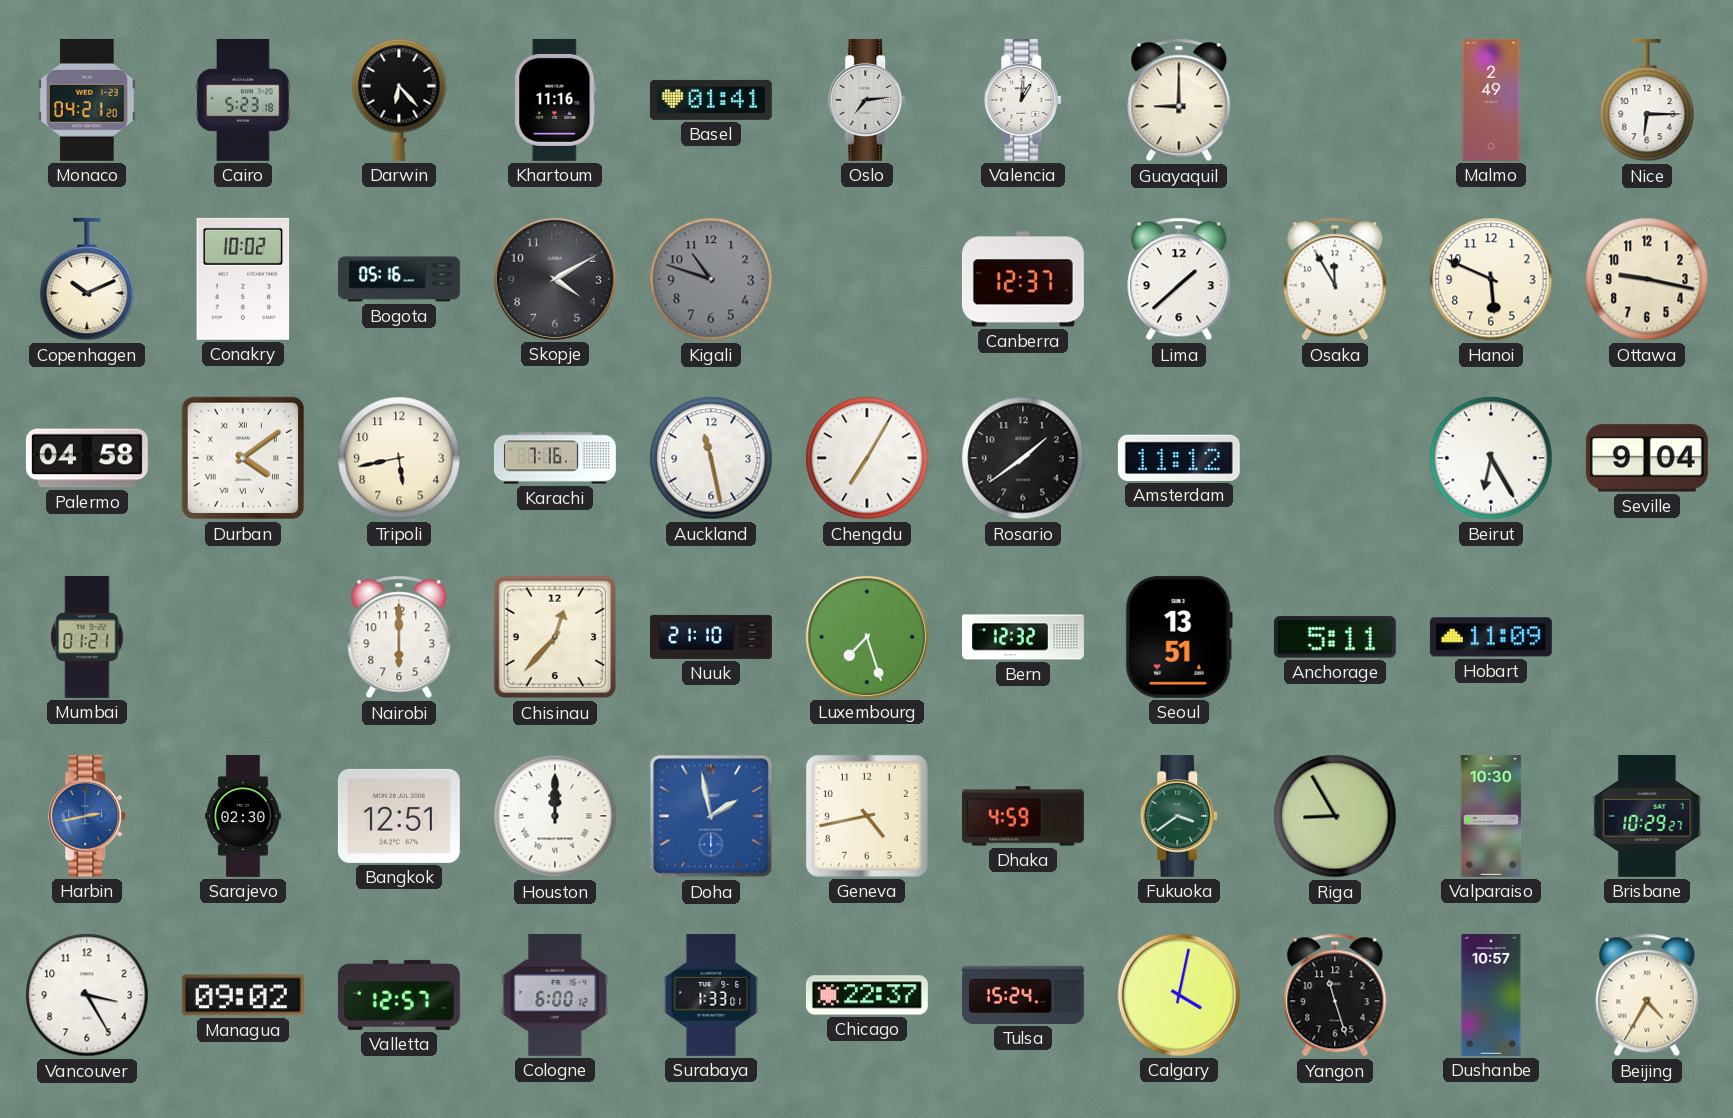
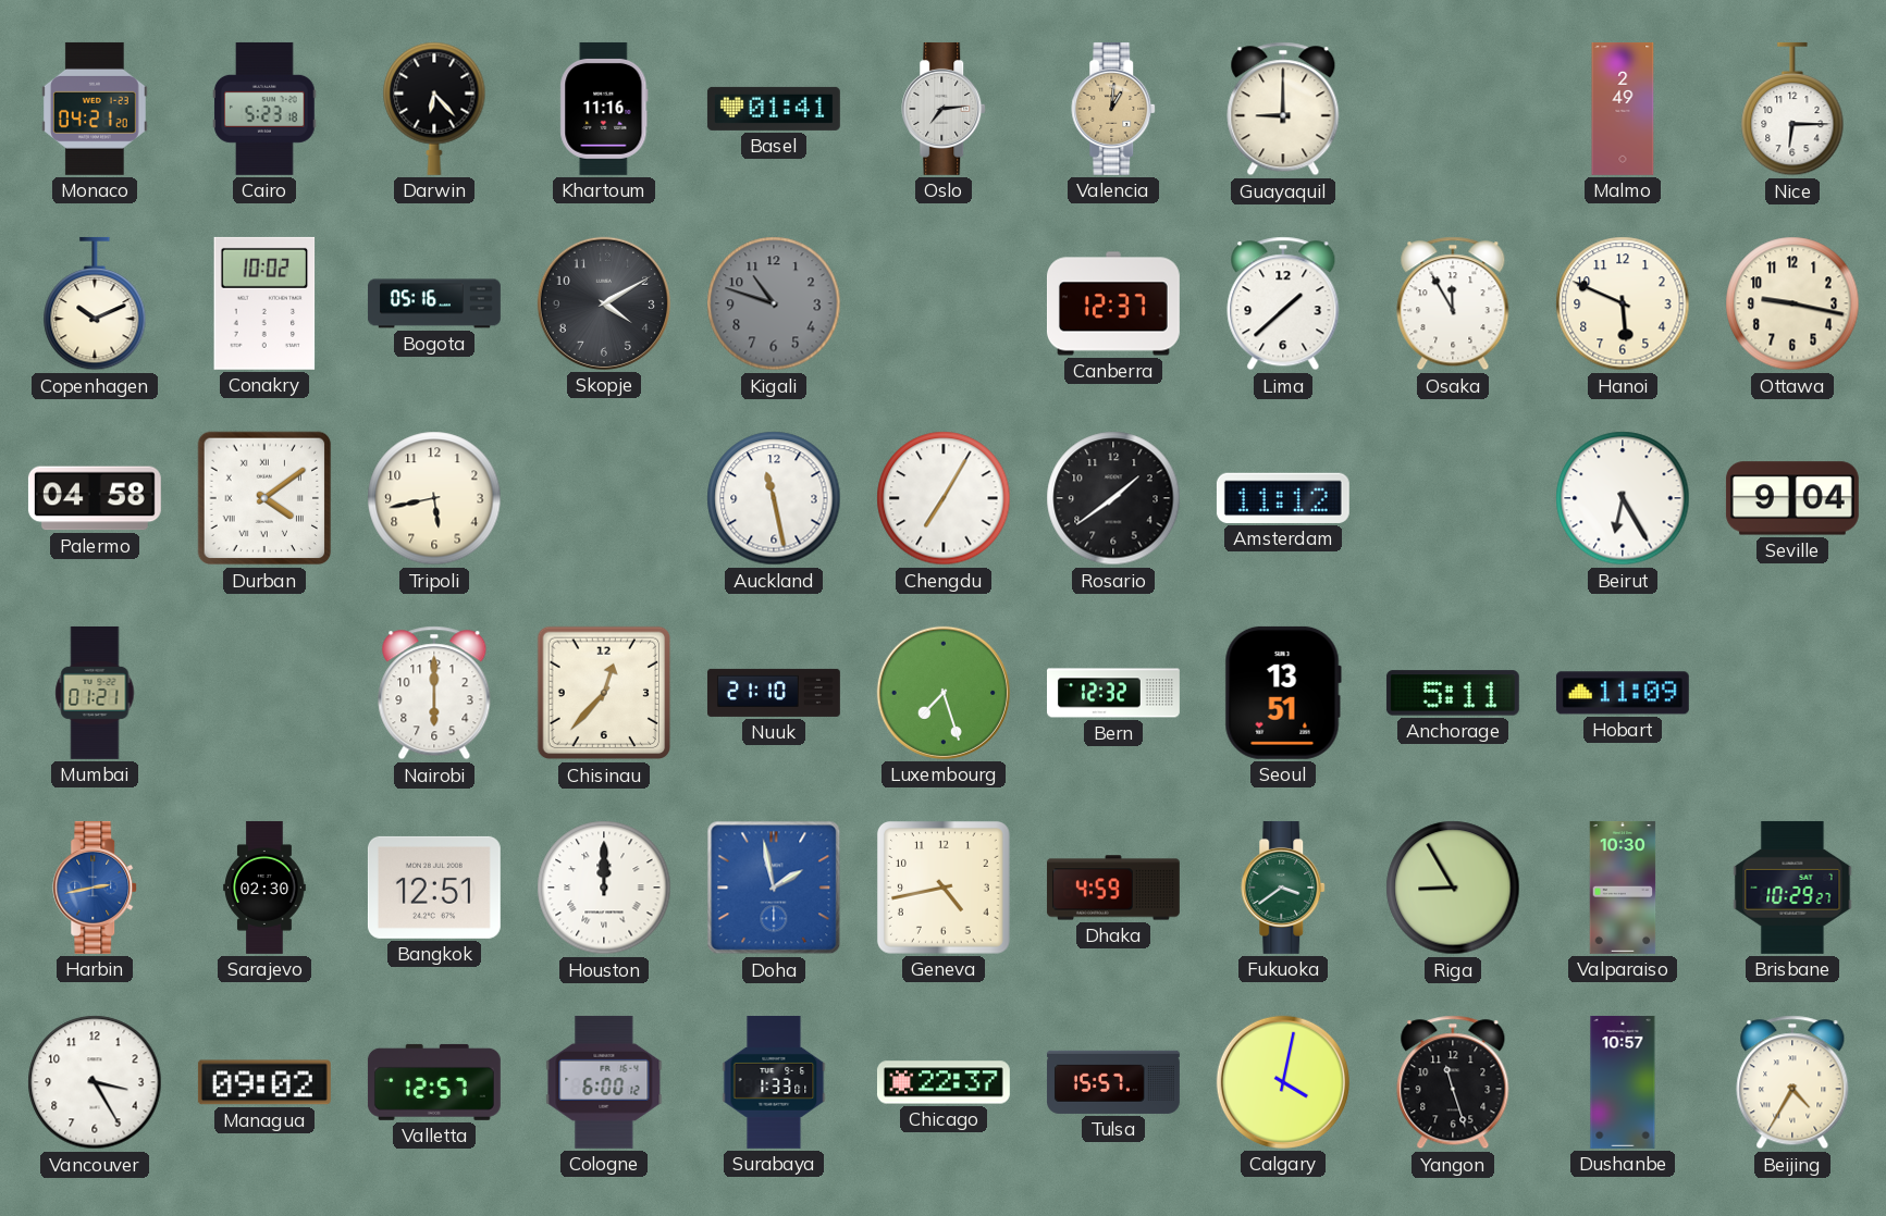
Valencia dial: white -> champagne (1114, 109)
Karachi: 7:16 -> none (555, 458)
Tulsa: 15:24 -> 15:57 (1113, 1082)
